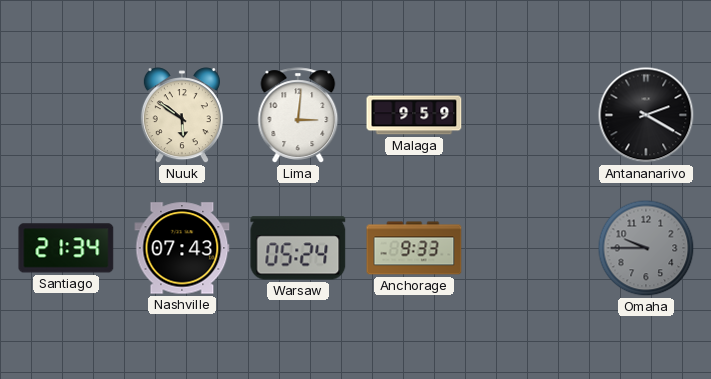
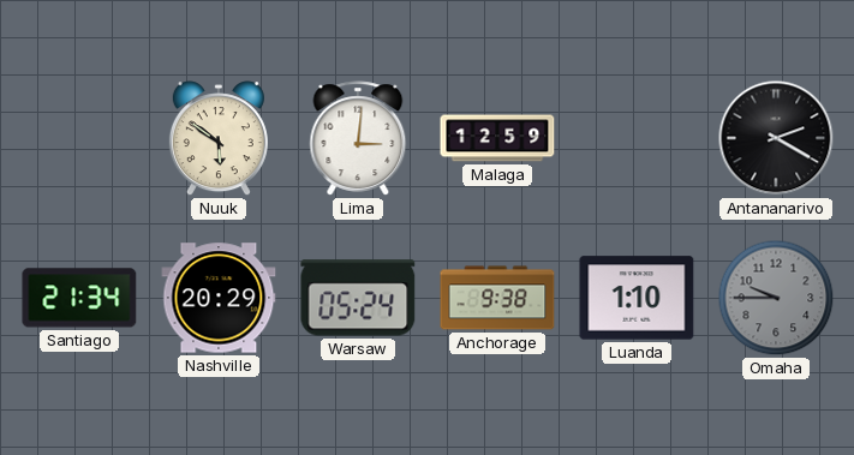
Malaga: 9:59 -> 12:59 (497, 138)
Nashville: 07:43 -> 20:29 (219, 298)
Anchorage: 9:33 -> 9:38 (497, 298)
Luanda: none -> 1:10 (637, 298)
